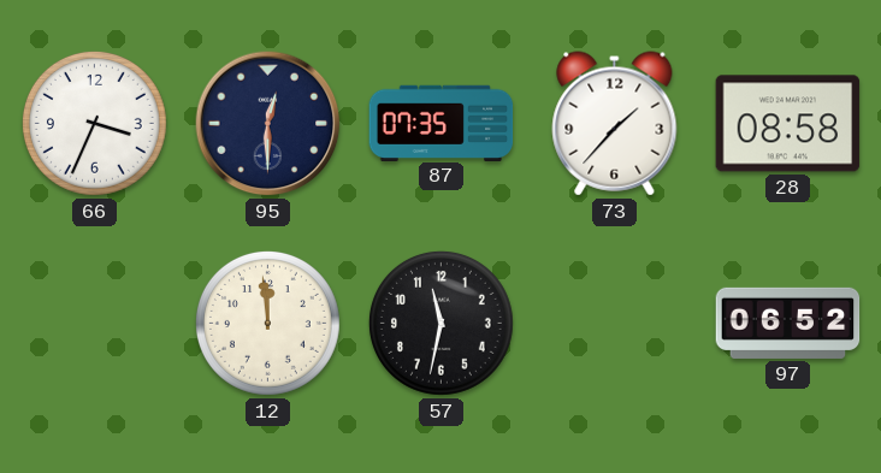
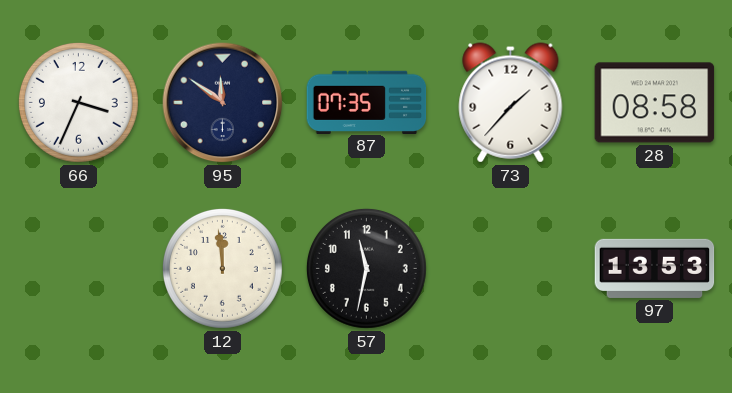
95: 12:30 -> 11:51 (223, 103)
97: 06:52 -> 13:53 (655, 268)
